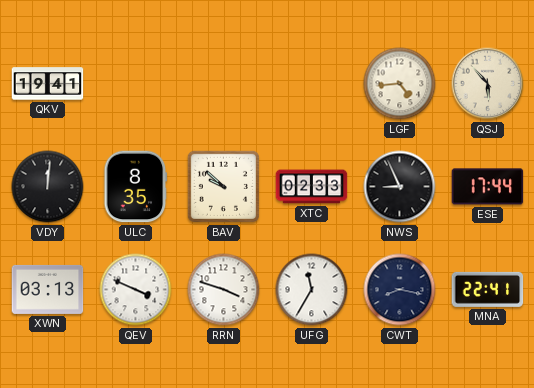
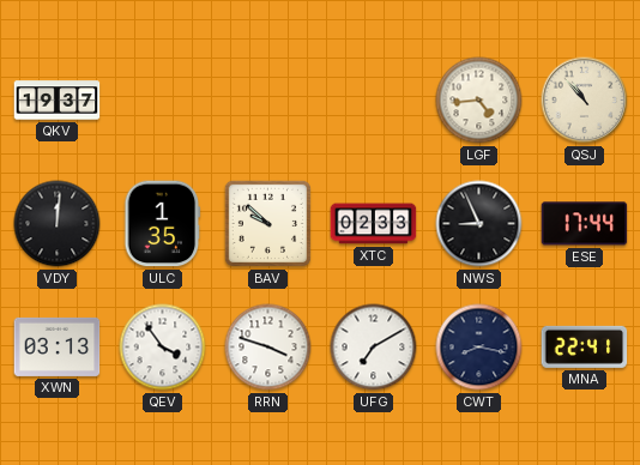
QKV: 19:41 -> 19:37 (58, 101)
QSJ: 5:53 -> 10:53 (585, 101)
ULC: 8:35 -> 1:35 (163, 224)
QEV: 3:49 -> 3:54 (163, 348)
UFG: 11:35 -> 7:10 (374, 348)
